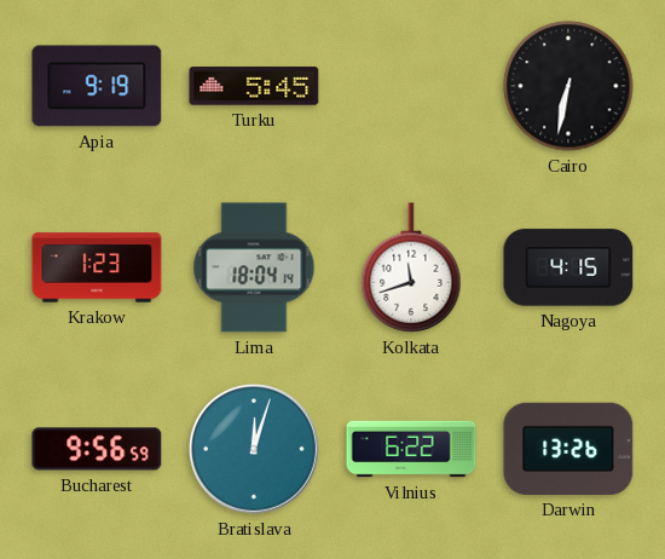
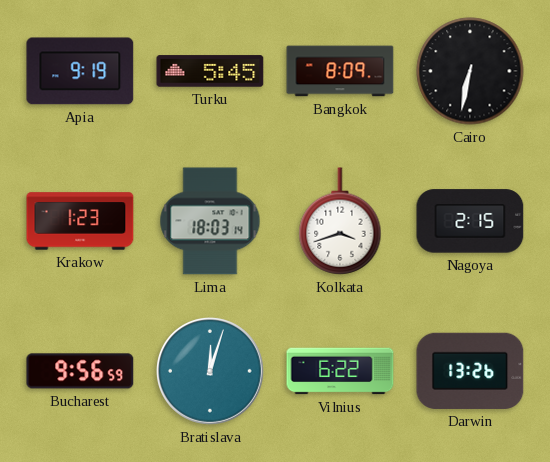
Bangkok: none -> 8:09 (340, 71)
Lima: 18:04 -> 18:03 (210, 221)
Kolkata: 11:42 -> 3:42 (340, 221)
Nagoya: 4:15 -> 2:15 (470, 221)
